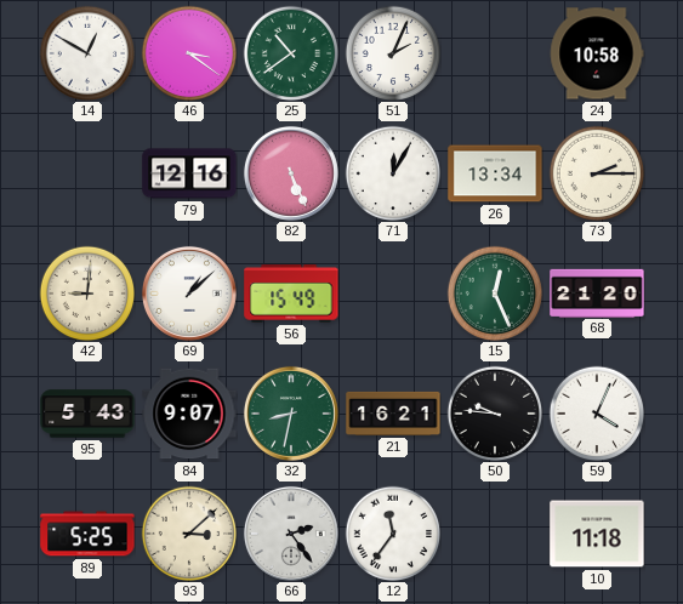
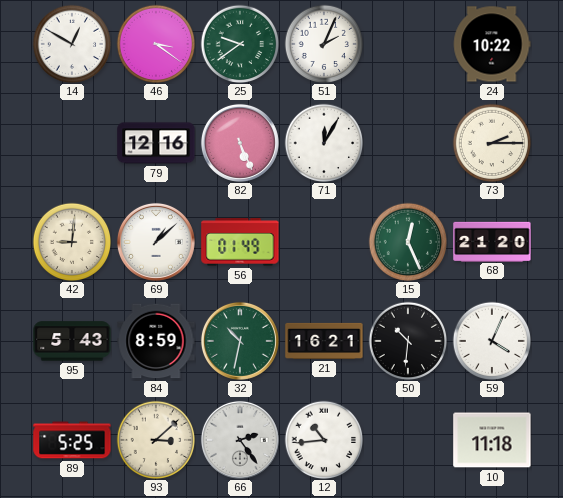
25: 10:39 -> 9:39 (240, 44)
24: 10:58 -> 10:22 (492, 44)
26: 13:34 -> none (495, 173)
56: 15:49 -> 01:49 (240, 242)
84: 9:07 -> 8:59 (156, 341)
32: 8:32 -> 10:32 (240, 341)
50: 9:46 -> 10:31 (408, 341)
12: 11:36 -> 10:44 (324, 440)
